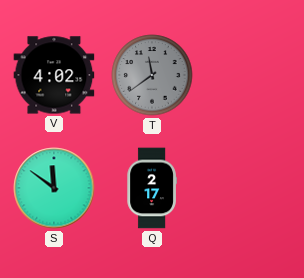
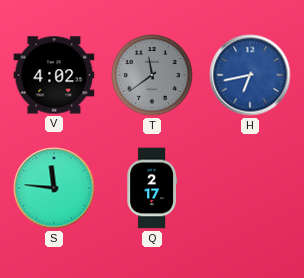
H: none -> 6:43 (250, 75)
S: 11:51 -> 11:46 (54, 188)
